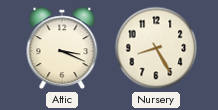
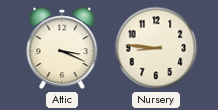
Nursery: 8:25 -> 8:46 (156, 48)
